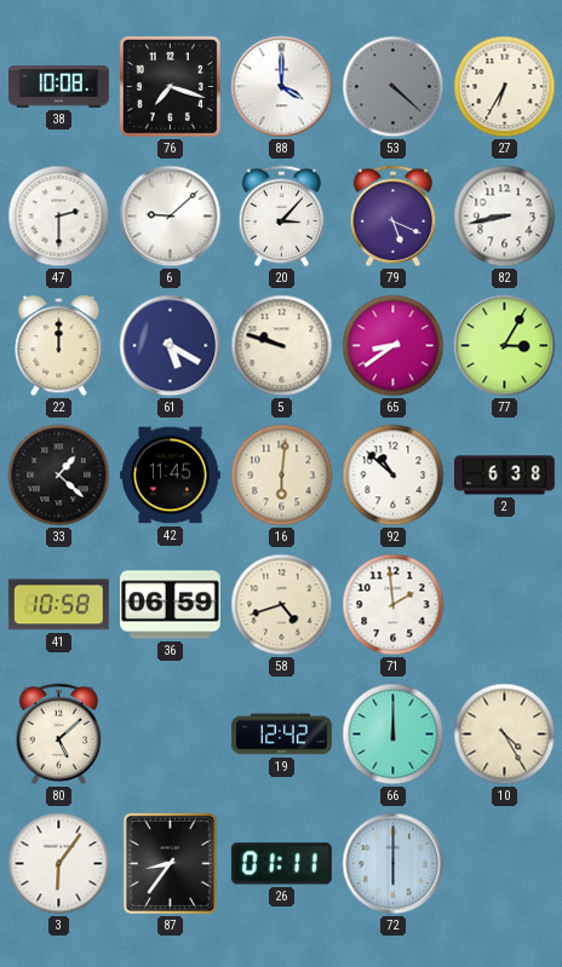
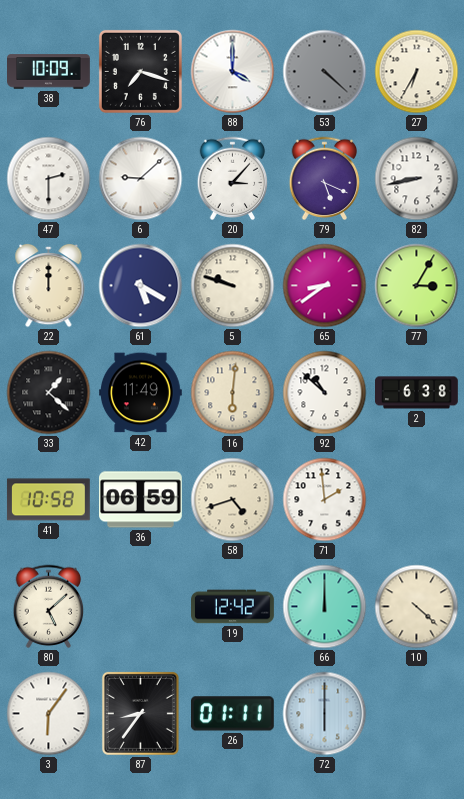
38: 10:08 -> 10:09 (49, 72)
42: 11:45 -> 11:49 (141, 393)
10: 4:25 -> 4:22 (417, 607)
